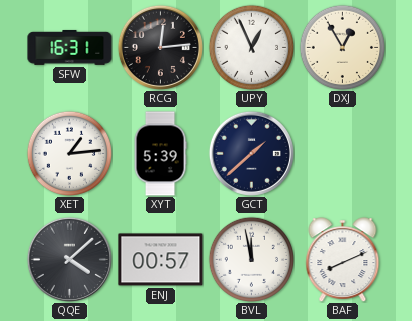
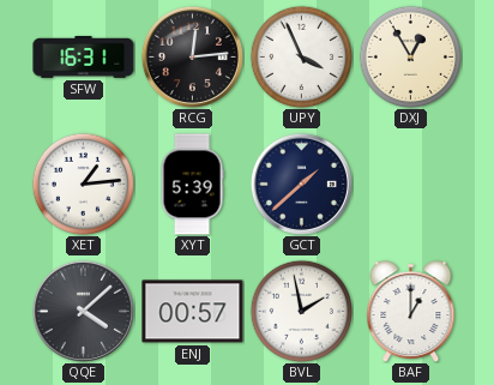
UPY: 12:56 -> 3:56 (301, 56)
BVL: 11:58 -> 1:58 (301, 311)
BAF: 8:11 -> 1:00 (411, 312)
